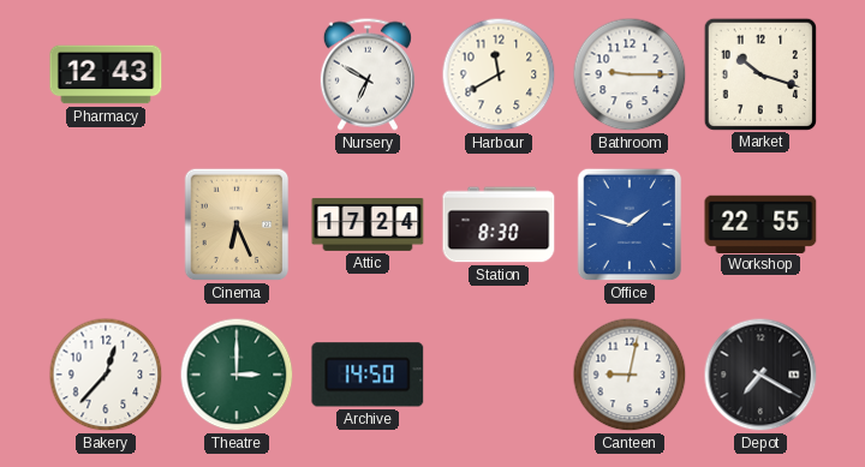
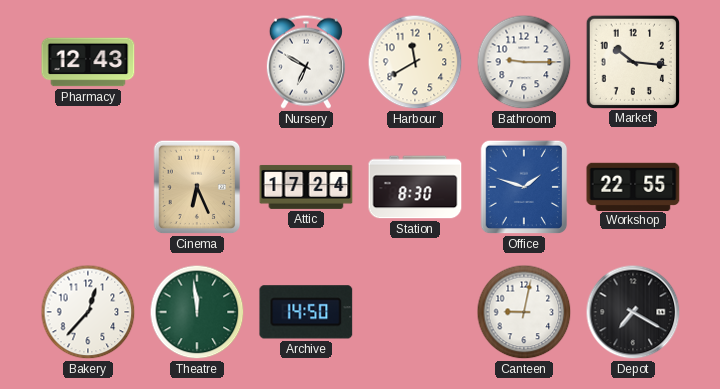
Market: 10:18 -> 10:16 (632, 61)
Theatre: 3:00 -> 11:59 (197, 312)
